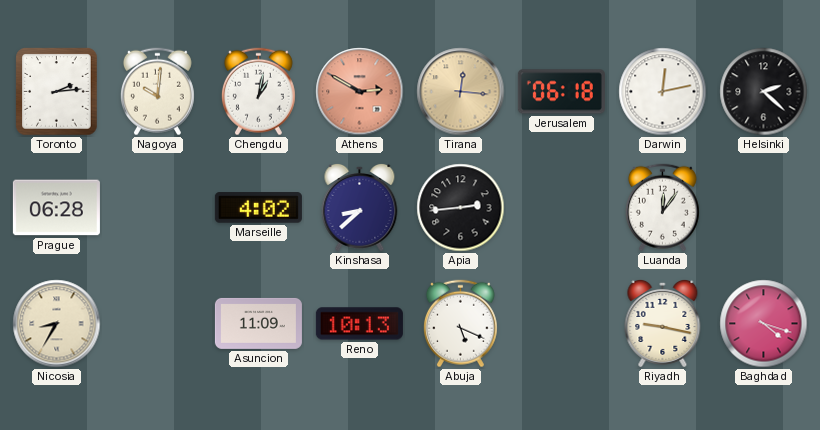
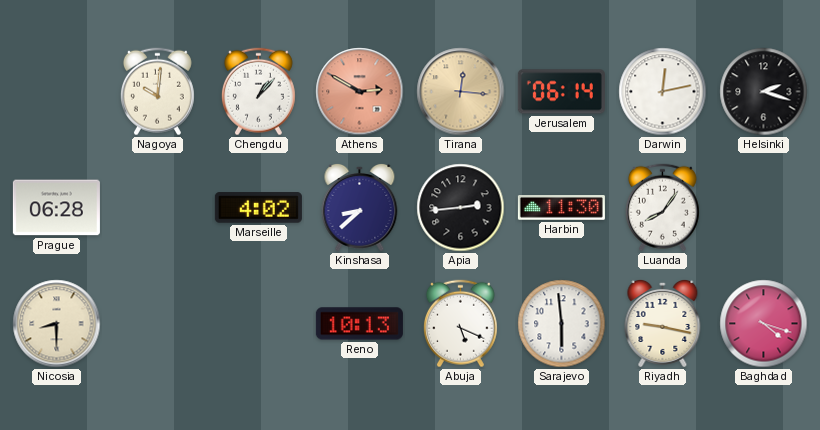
Toronto: 2:14 -> none (57, 92)
Chengdu: 1:02 -> 1:07 (258, 92)
Jerusalem: 06:18 -> 06:14 (561, 92)
Helsinki: 2:22 -> 2:18 (764, 92)
Harbin: none -> 11:30 (561, 208)
Luanda: 12:06 -> 8:06 (662, 208)
Nicosia: 8:35 -> 8:30 (57, 324)
Asuncion: 11:09 -> none (258, 323)
Sarajevo: none -> 5:59 (562, 324)
